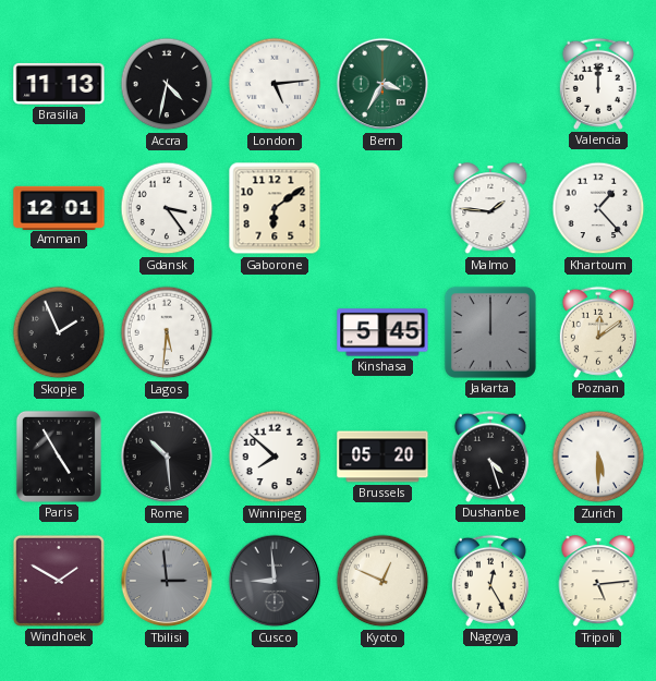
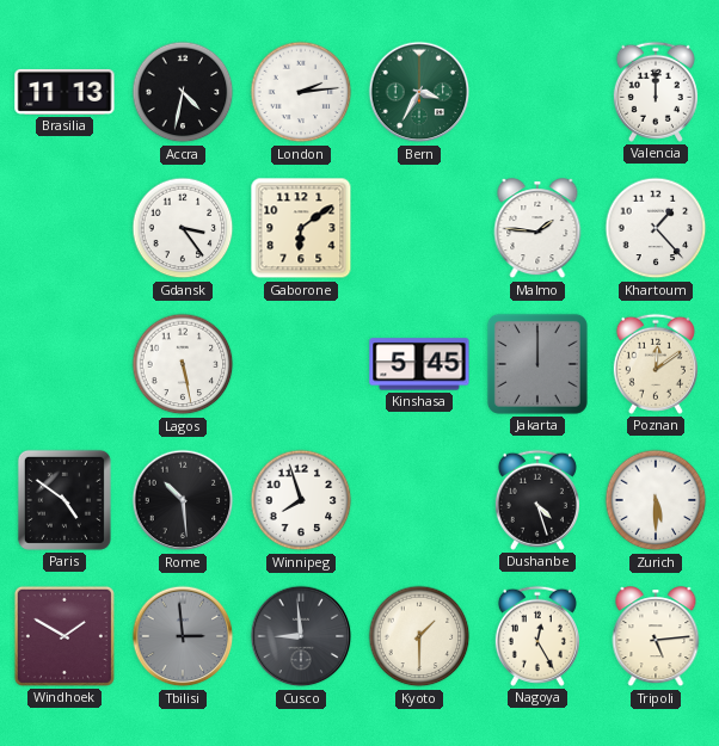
London: 5:14 -> 2:14 (301, 92)
Amman: 12:01 -> none (59, 207)
Skopje: 1:56 -> none (59, 332)
Lagos: 5:31 -> 5:28 (183, 364)
Paris: 4:55 -> 4:51 (64, 500)
Winnipeg: 7:52 -> 7:57 (301, 500)
Brussels: 05:20 -> none (382, 457)
Kyoto: 12:49 -> 1:30 (419, 636)
